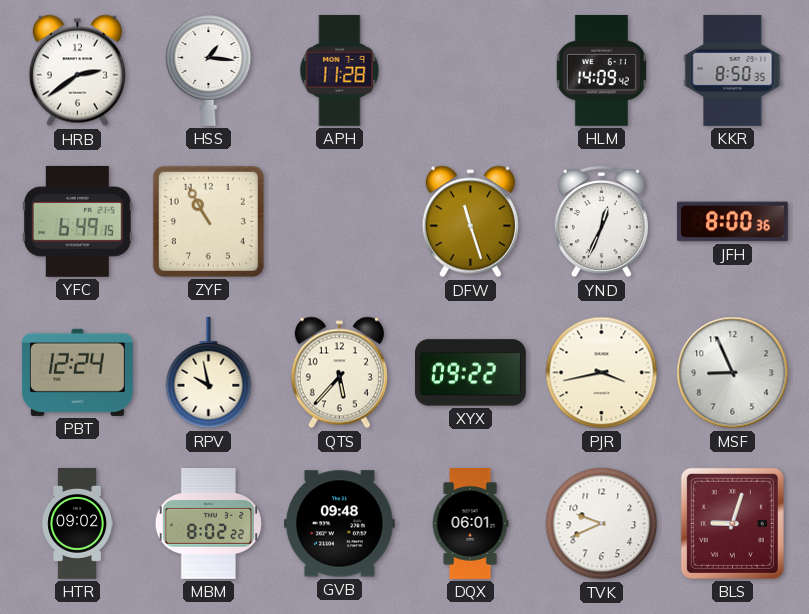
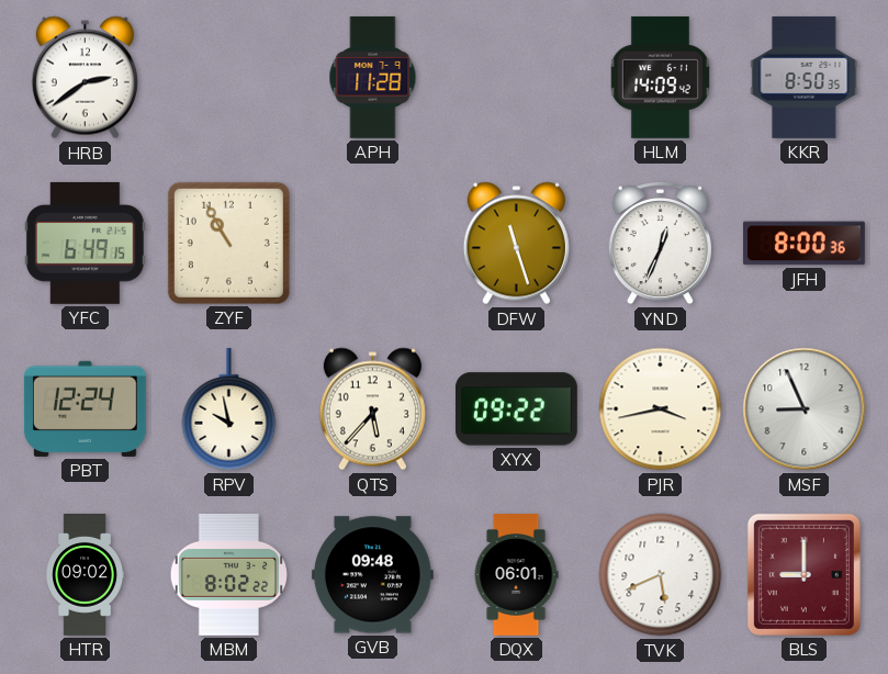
HSS: 1:16 -> none (209, 70)
TVK: 9:41 -> 5:41 (661, 575)
BLS: 9:03 -> 9:00 (803, 574)
